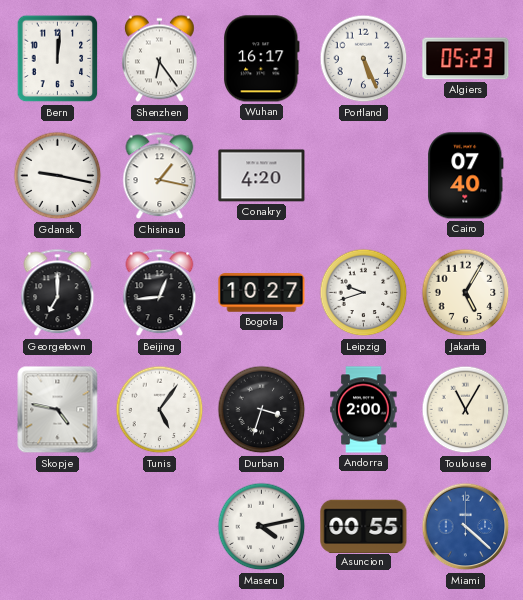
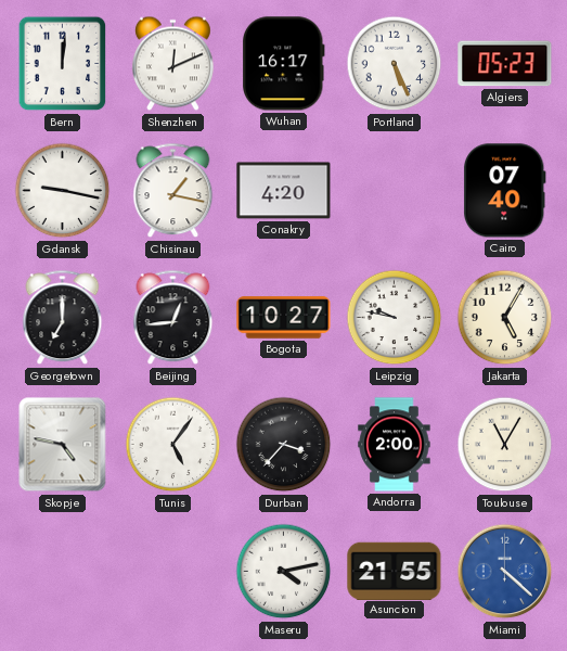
Shenzhen: 6:24 -> 12:11 (172, 64)
Leipzig: 9:42 -> 9:47 (395, 318)
Durban: 3:33 -> 3:37 (284, 445)
Asuncion: 00:55 -> 21:55 (395, 571)
